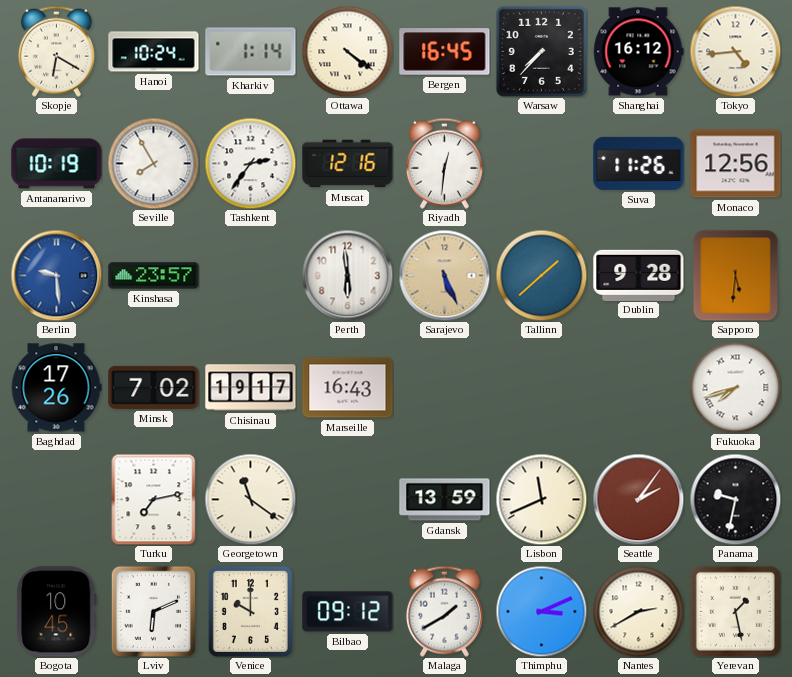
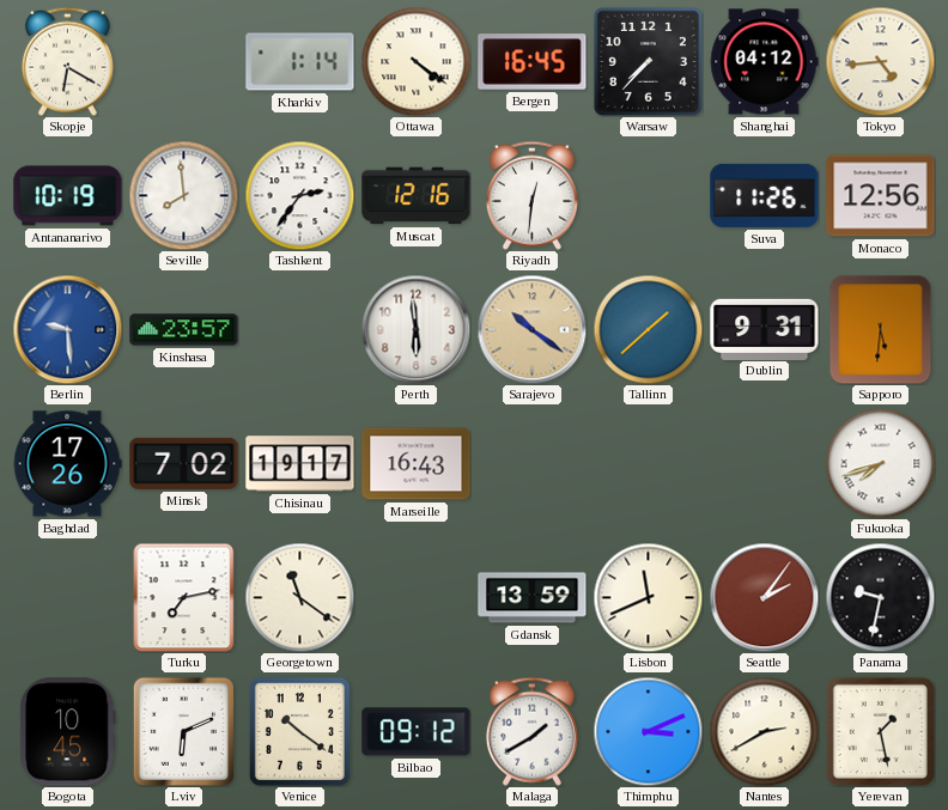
Hanoi: 10:24 -> none (154, 52)
Shanghai: 16:12 -> 04:12 (764, 62)
Seville: 7:55 -> 7:59 (183, 195)
Sarajevo: 5:26 -> 10:21 (531, 329)
Dublin: 9:28 -> 9:31 (765, 329)
Venice: 10:00 -> 10:21 (299, 731)
